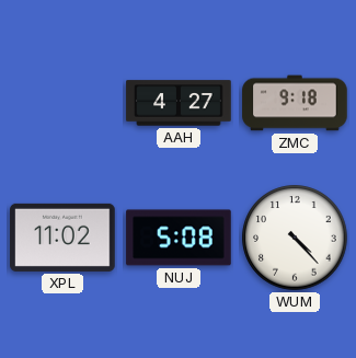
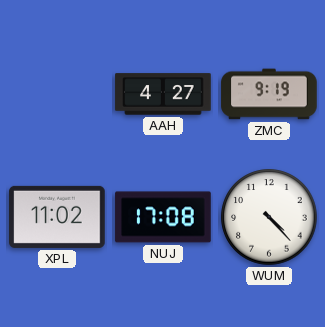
ZMC: 9:18 -> 9:19 (269, 94)
NUJ: 5:08 -> 17:08 (163, 217)
